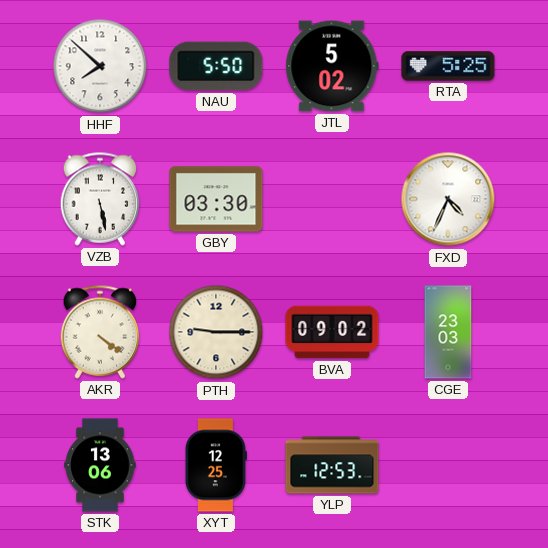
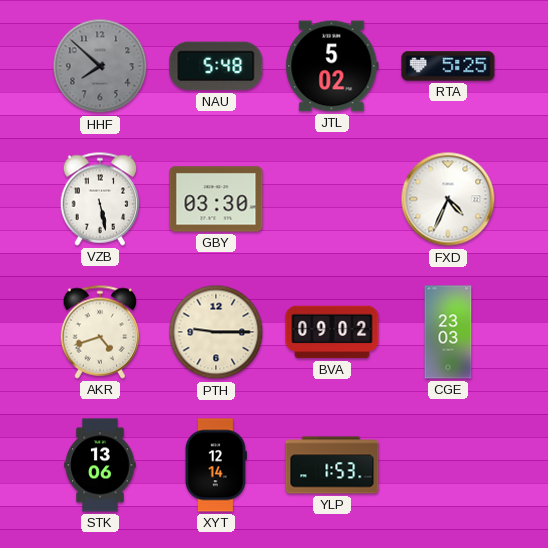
HHF dial: white -> grey (100, 66)
NAU: 5:50 -> 5:48 (216, 66)
AKR: 4:21 -> 4:42 (100, 332)
XYT: 12:25 -> 12:14 (216, 465)
YLP: 12:53 -> 1:53 (332, 465)
